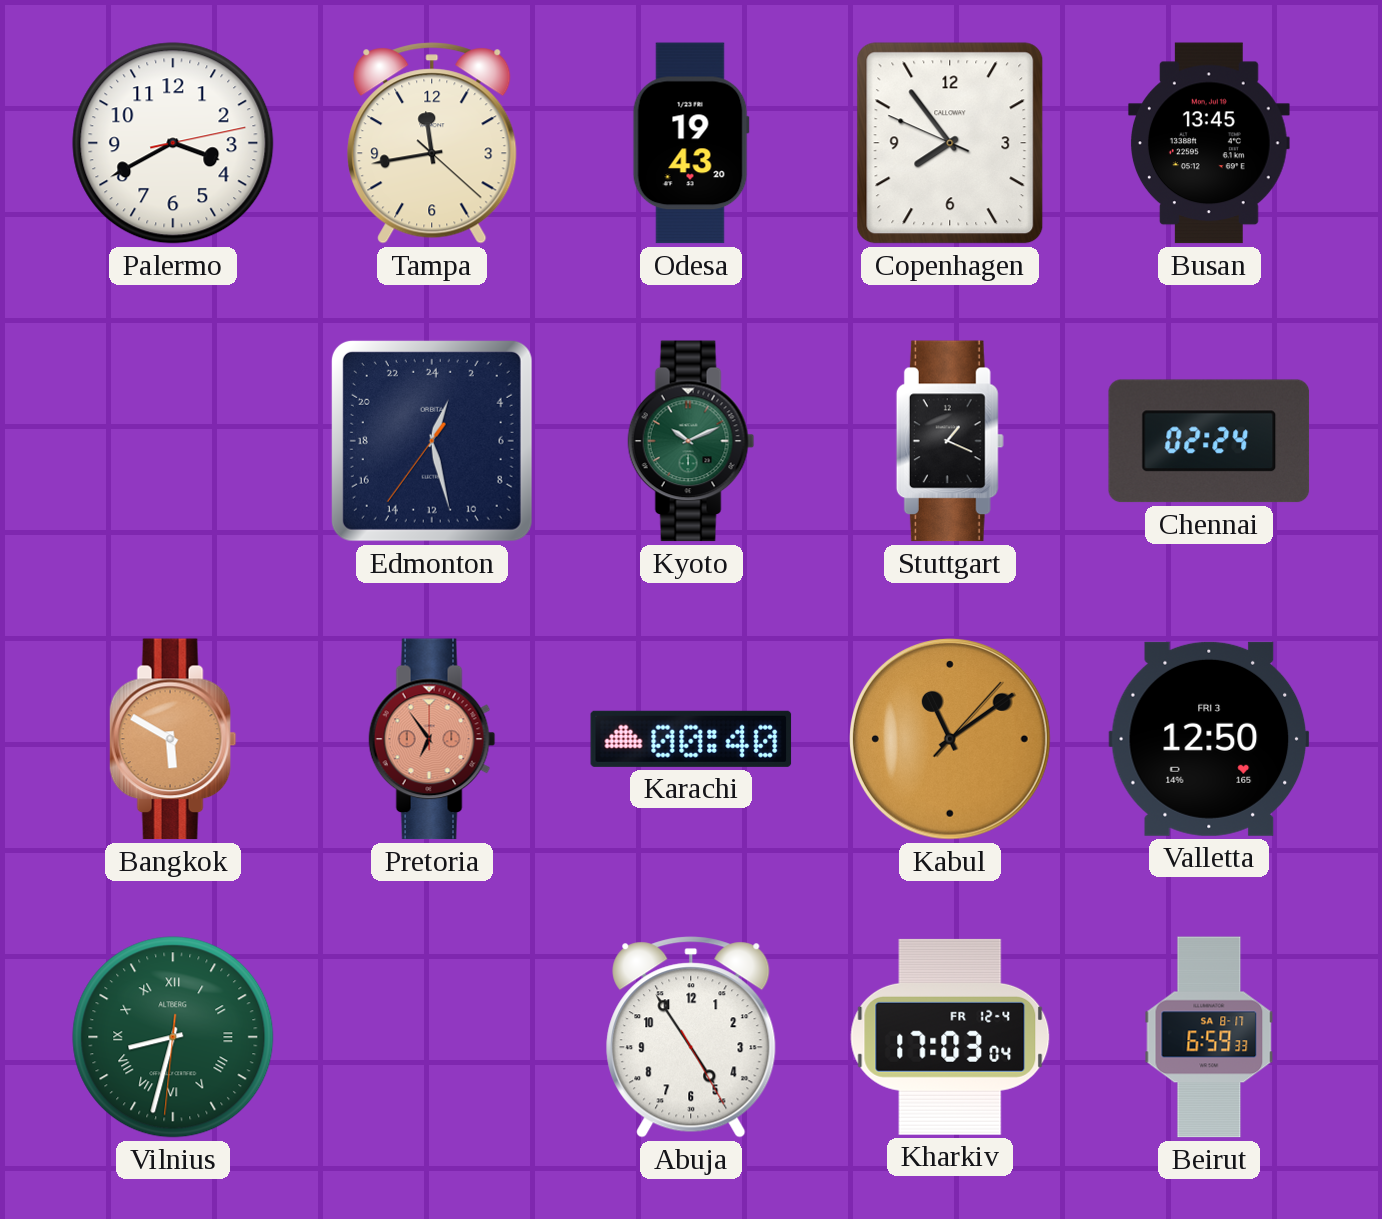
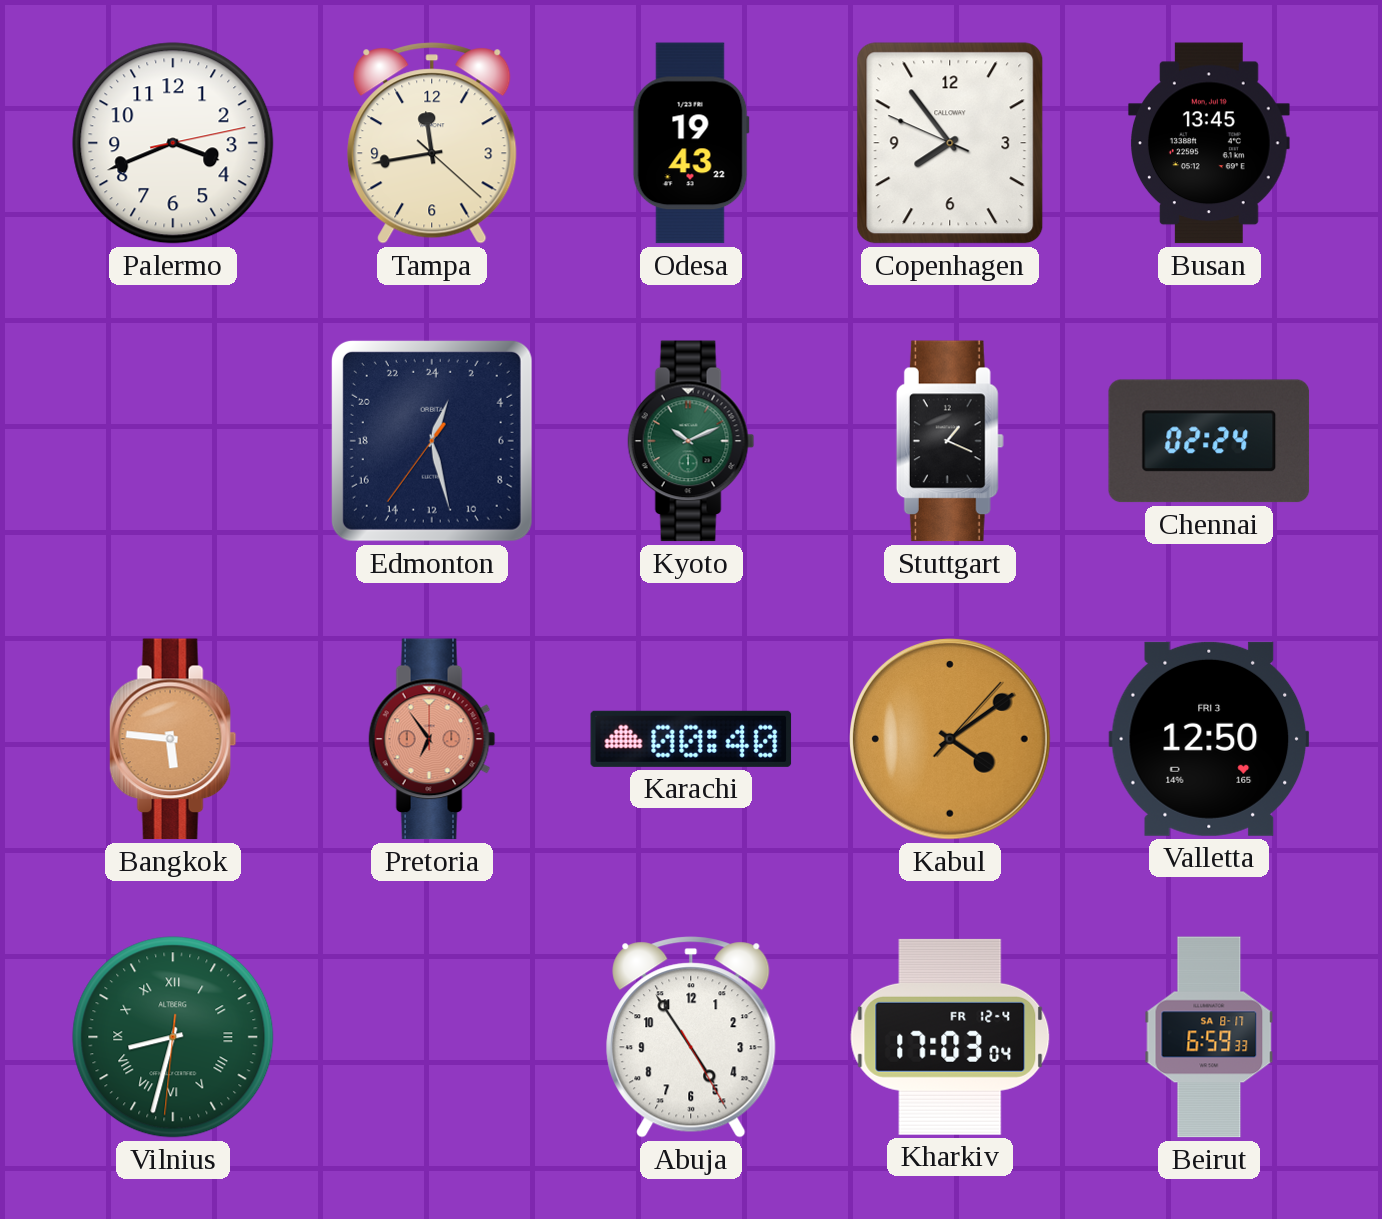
Palermo: 3:40 -> 3:41 (173, 143)
Odesa: 19:43:20 -> 19:43:22 (691, 143)
Bangkok: 5:50 -> 5:46 (173, 739)
Kabul: 11:09 -> 4:09 (951, 740)
